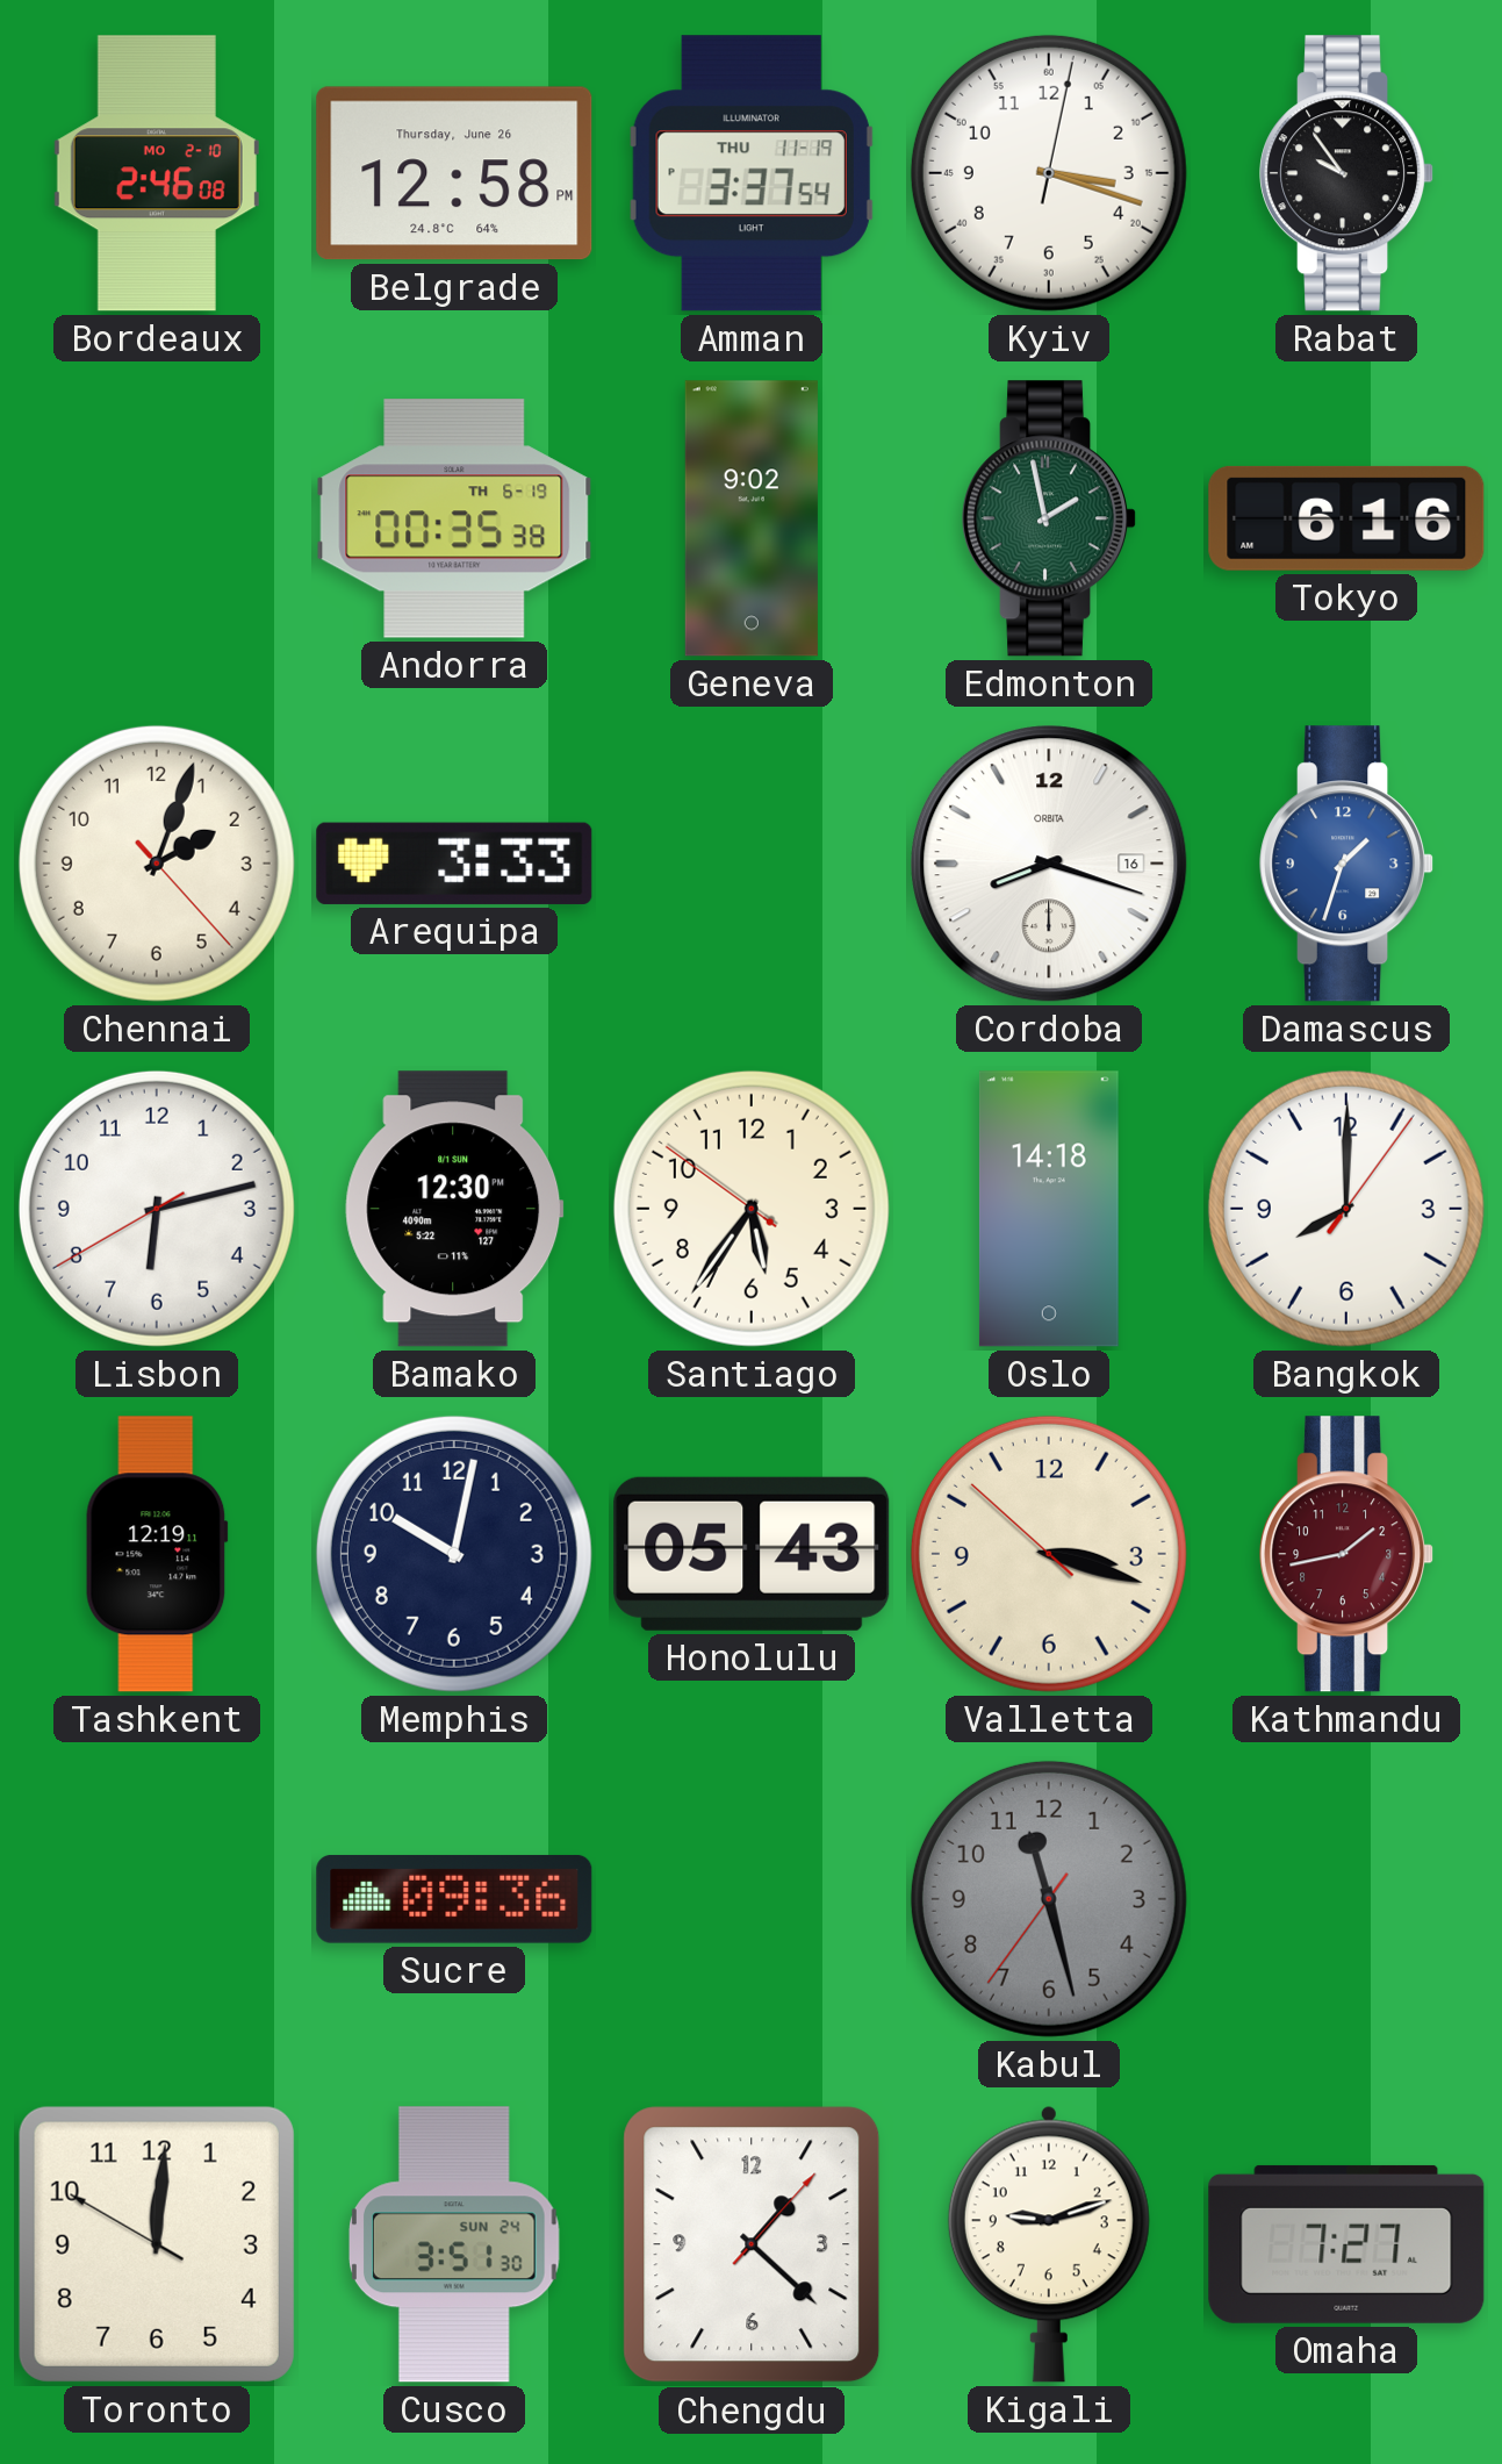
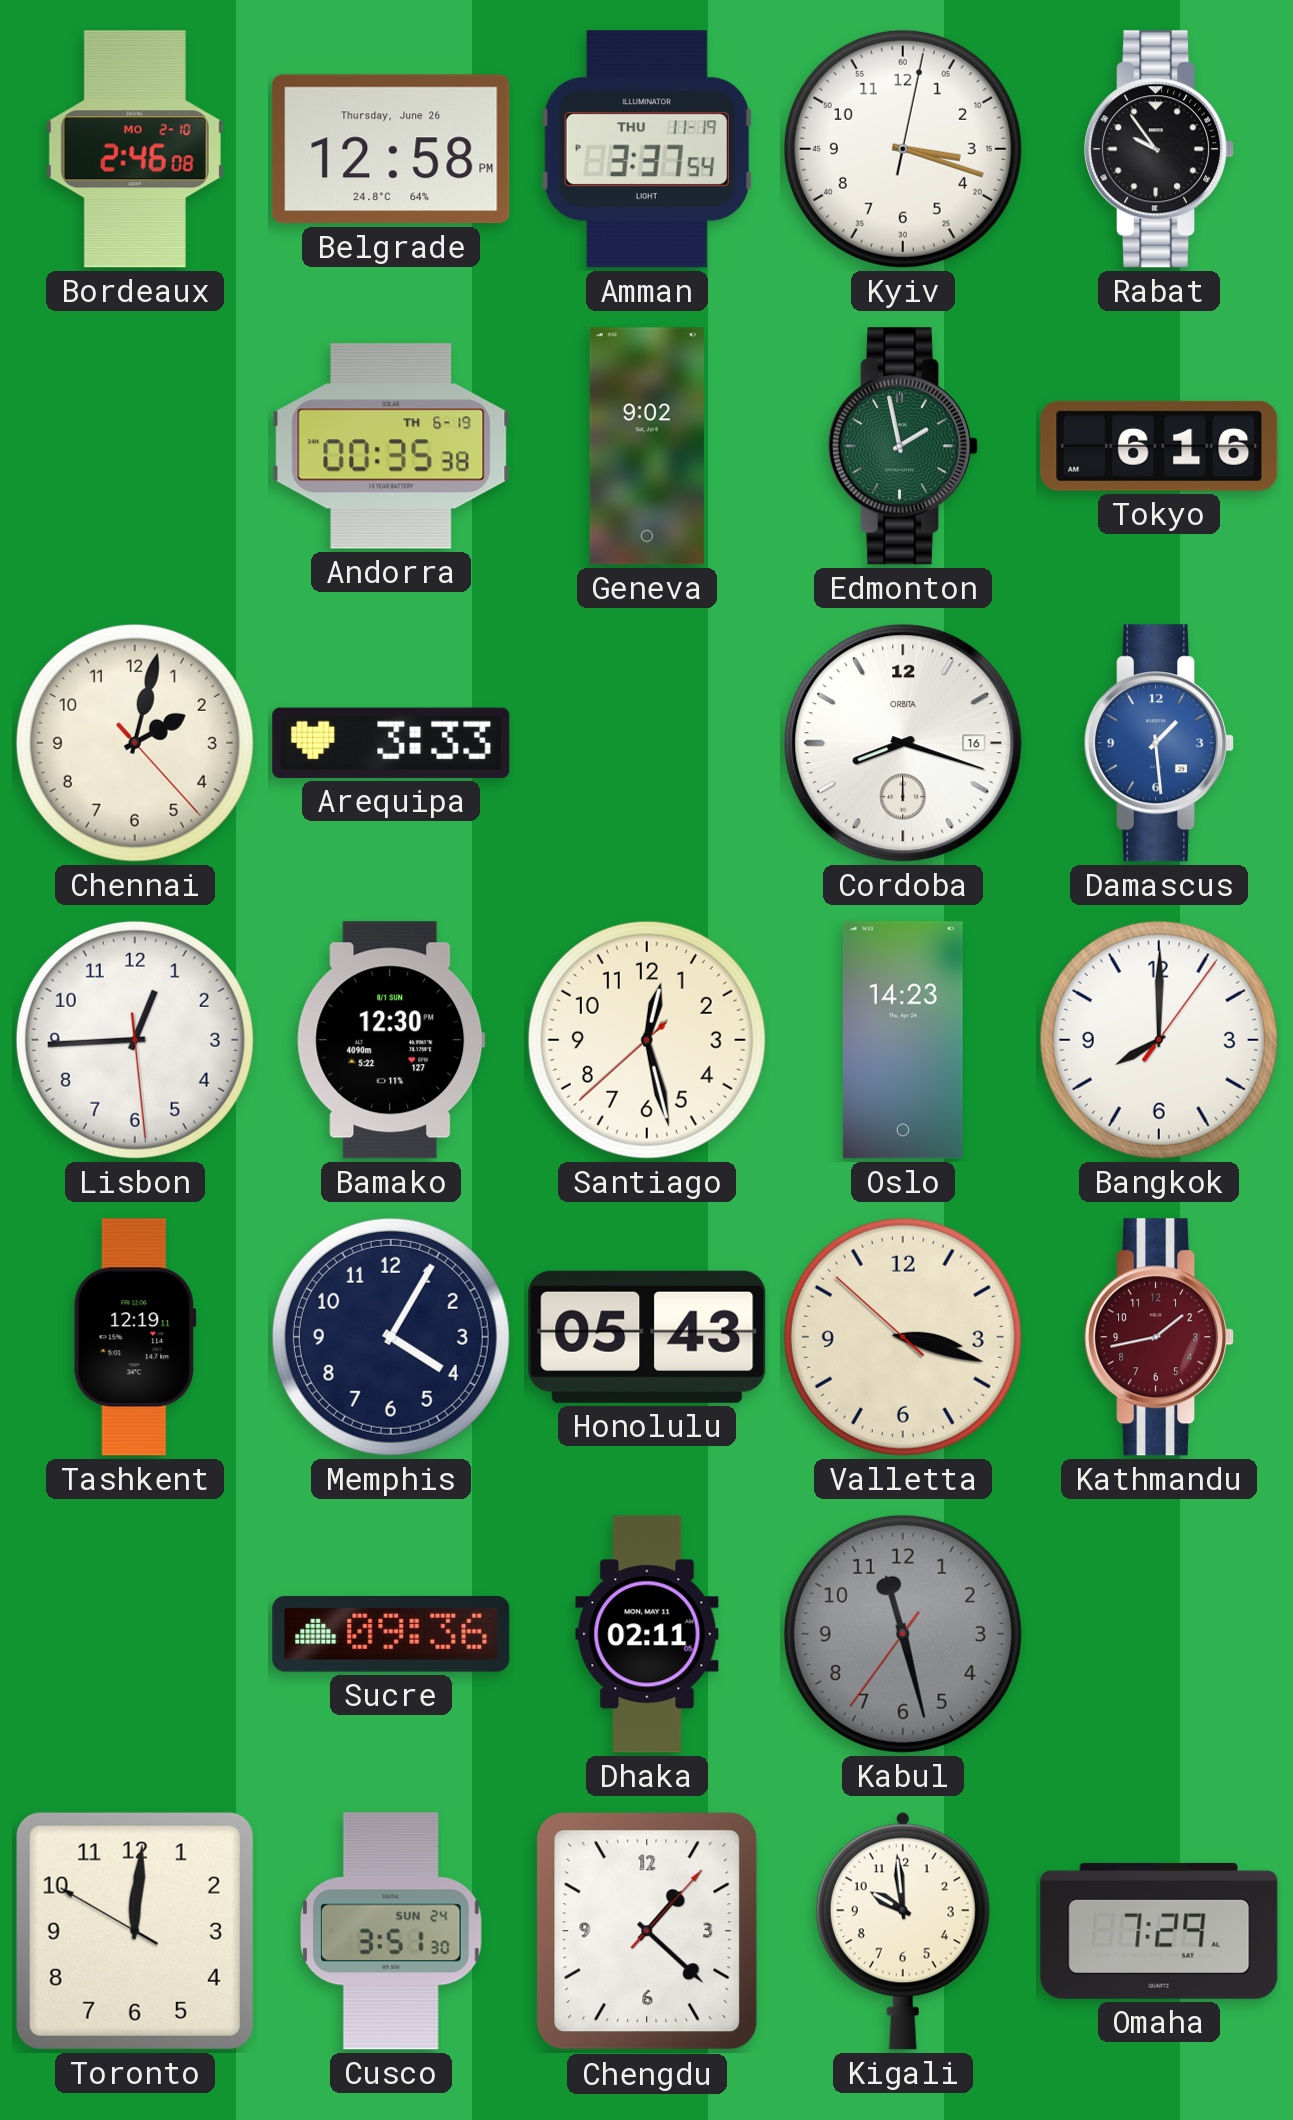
Chennai: 2:03 -> 2:02 (135, 743)
Damascus: 1:33 -> 1:29 (1160, 743)
Lisbon: 6:12 -> 12:44 (135, 1040)
Santiago: 5:35 -> 12:27 (647, 1040)
Oslo: 14:18 -> 14:23 (903, 1040)
Memphis: 10:02 -> 4:05 (391, 1337)
Dhaka: none -> 02:11 (647, 1634)
Kigali: 9:12 -> 9:59 (903, 1931)
Omaha: 7:27 -> 7:29 (1159, 1931)
